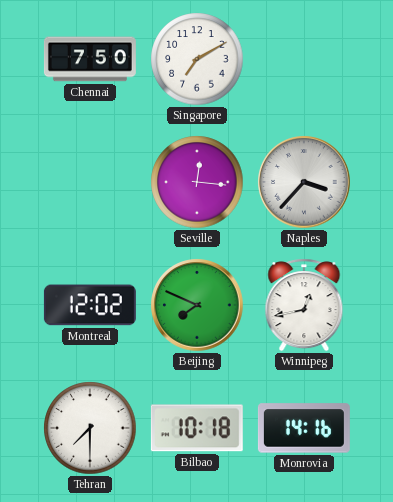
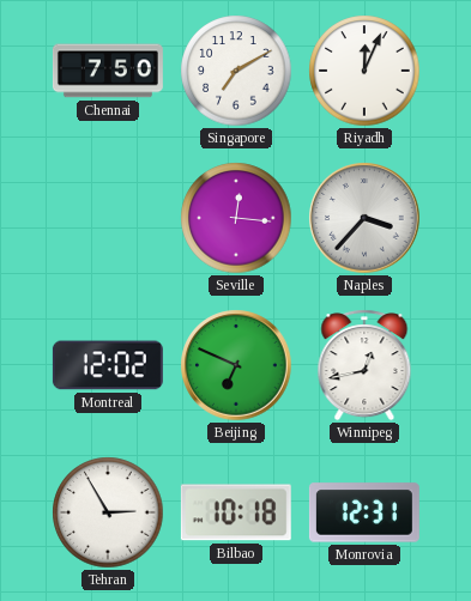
Riyadh: none -> 12:04 (364, 71)
Beijing: 7:49 -> 6:49 (236, 365)
Tehran: 7:30 -> 2:55 (108, 512)
Monrovia: 14:16 -> 12:31 (364, 512)
